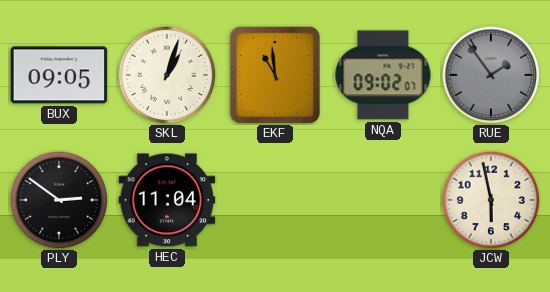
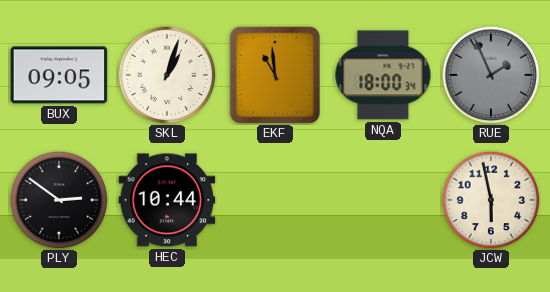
NQA: 09:02 -> 18:00 (383, 75)
RUE: 1:54 -> 1:56 (491, 75)
HEC: 11:04 -> 10:44 (167, 200)
